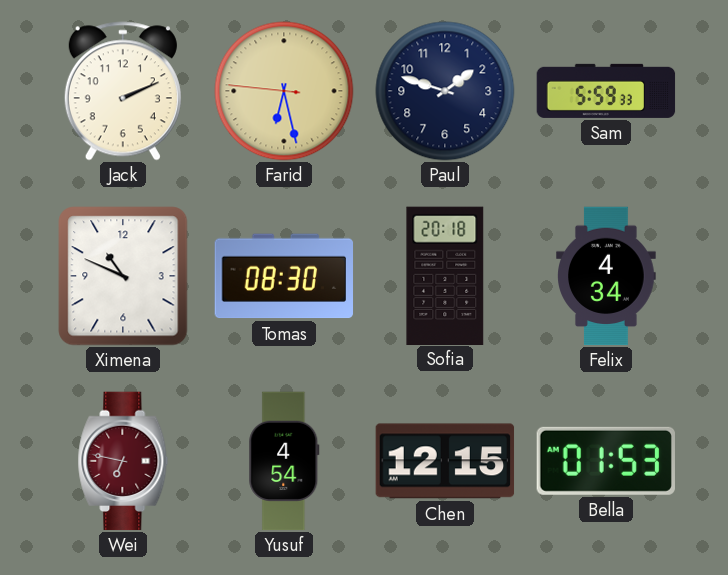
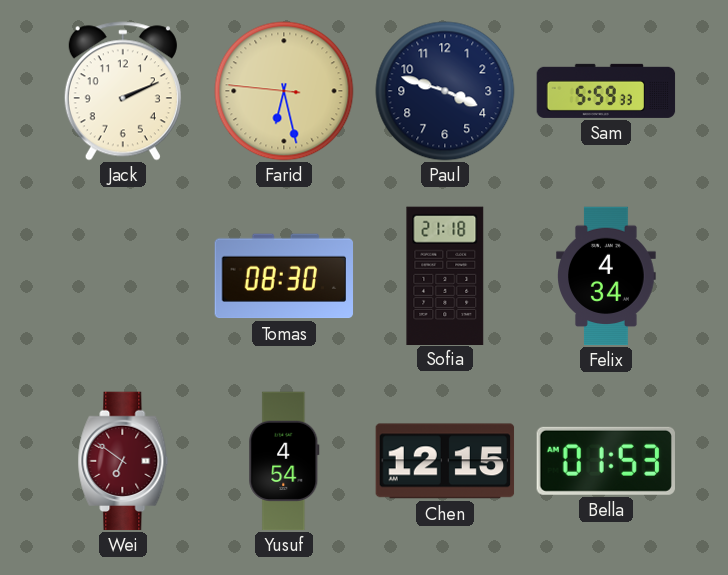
Paul: 1:48 -> 3:48 (445, 91)
Ximena: 10:49 -> none (123, 276)
Sofia: 20:18 -> 21:18 (445, 275)
Wei: 6:47 -> 6:51 (123, 461)
